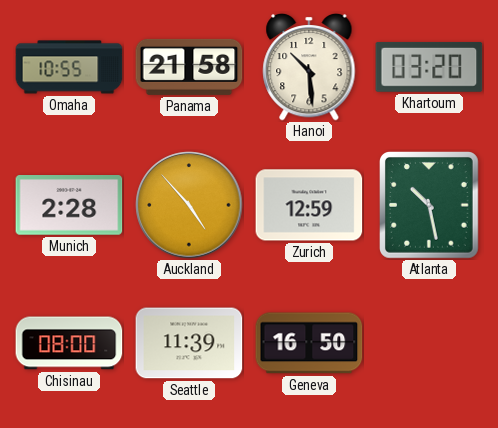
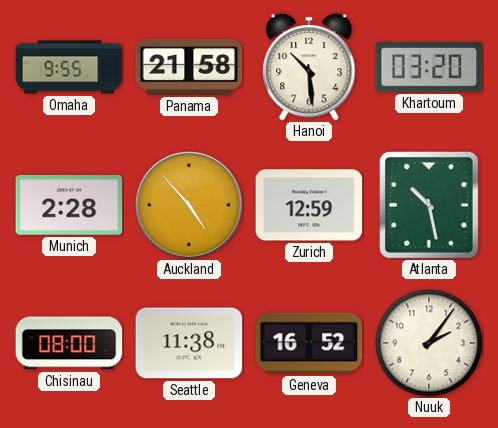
Omaha: 10:55 -> 9:55 (69, 67)
Seattle: 11:39 -> 11:38 (189, 343)
Geneva: 16:50 -> 16:52 (309, 343)
Nuuk: none -> 2:06 (429, 343)
